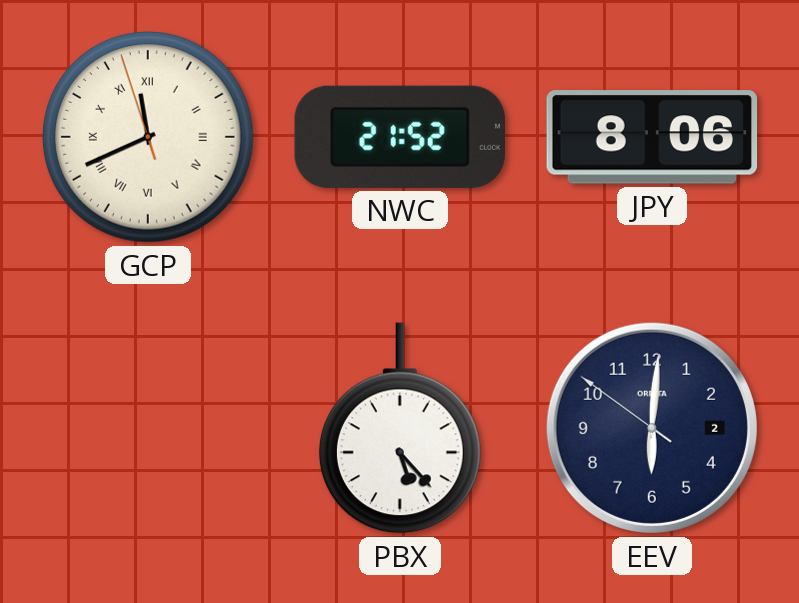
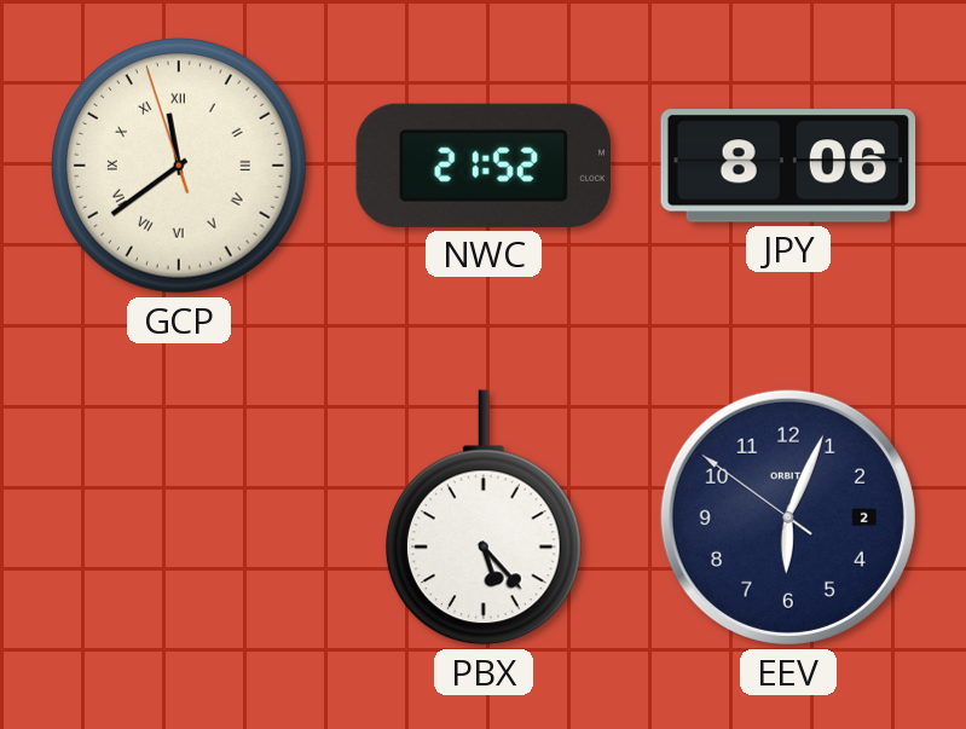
GCP: 11:40 -> 11:38 (180, 167)
EEV: 6:00 -> 6:03 (788, 517)
